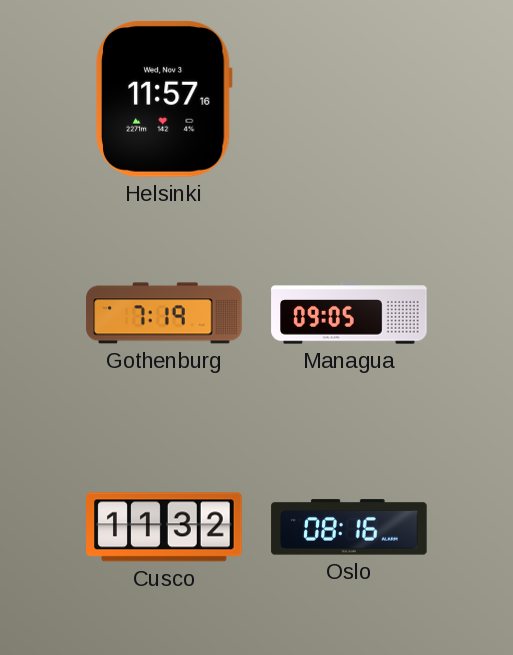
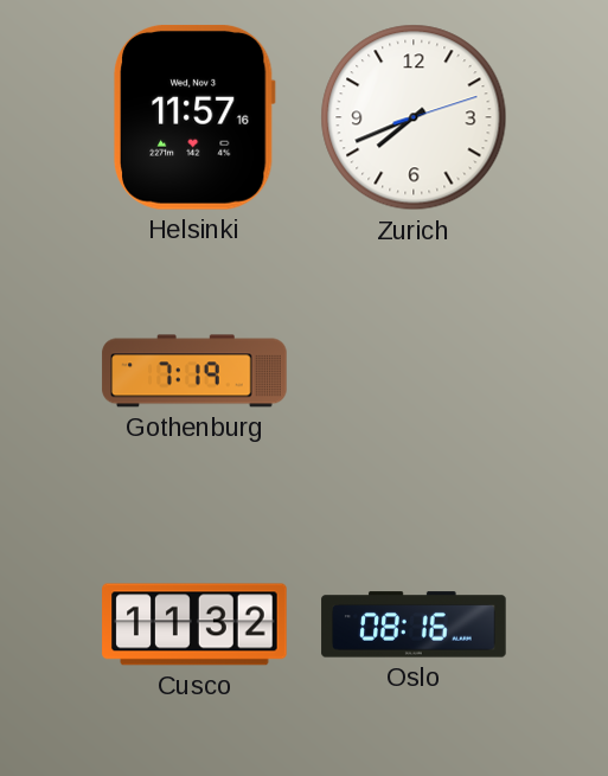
Zurich: none -> 7:41 (414, 117)
Managua: 09:05 -> none (349, 313)
